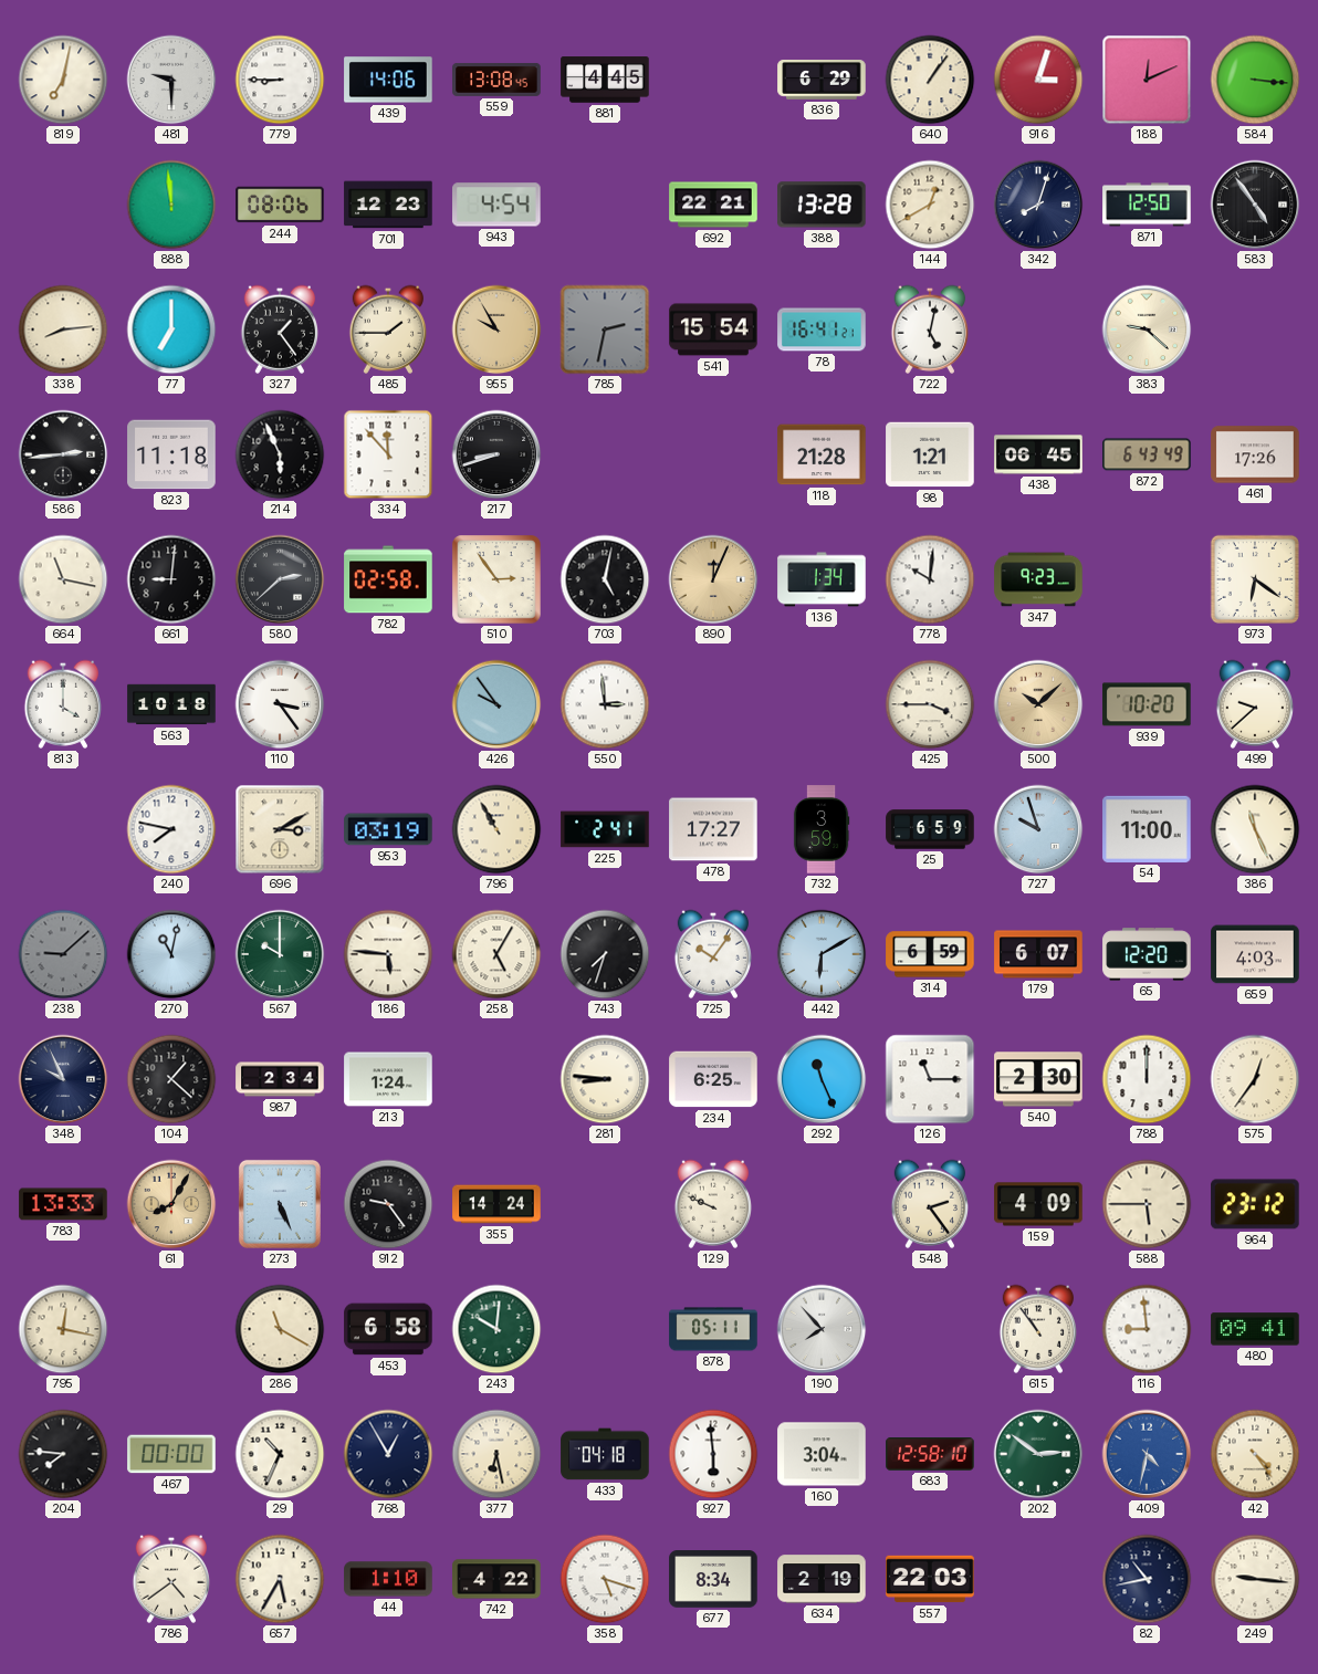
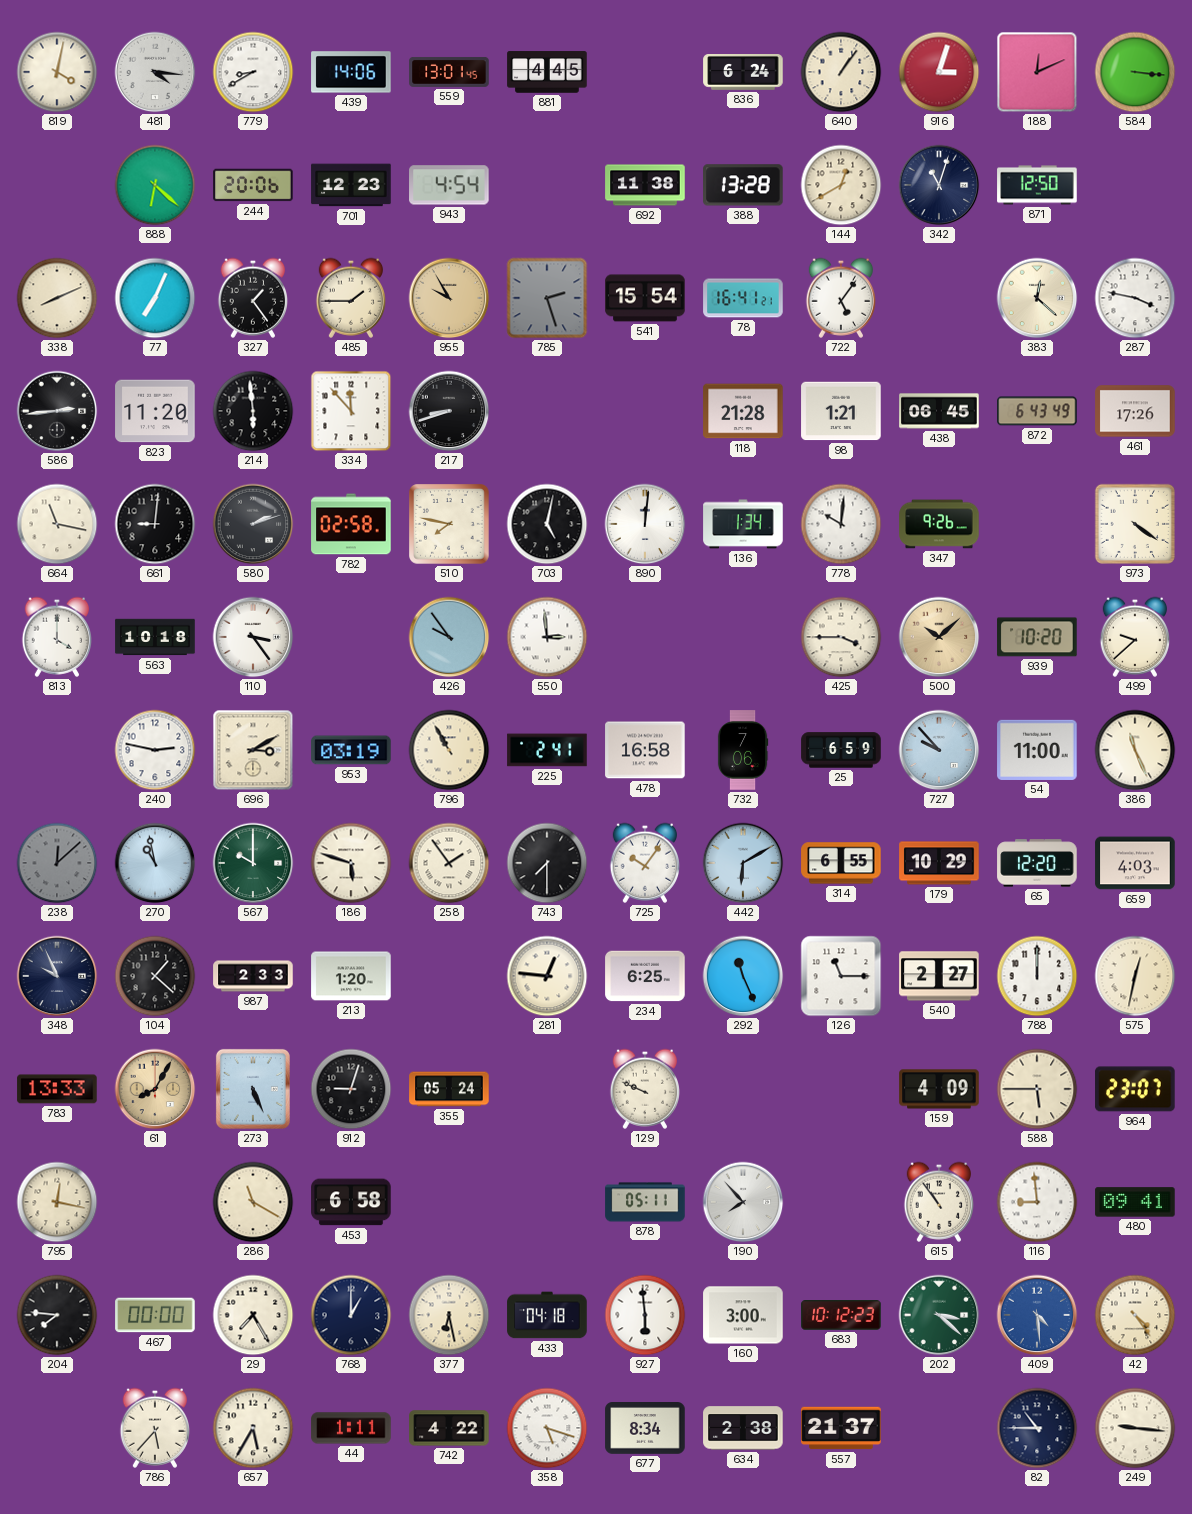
819: 7:02 -> 4:02 (57, 72)
481: 9:30 -> 4:16 (155, 72)
779: 8:45 -> 8:40 (253, 72)
559: 13:08 -> 13:01 (449, 72)
836: 6:29 -> 6:24 (743, 73)
888: 11:59 -> 6:22 (155, 185)
244: 08:06 -> 20:06 (253, 185)
692: 22:21 -> 11:38 (645, 185)
342: 8:03 -> 11:03 (939, 185)
583: 4:54 -> none (1255, 205)
338: 8:14 -> 8:11 (57, 298)
77: 7:00 -> 7:04 (155, 298)
785: 2:32 -> 2:27 (547, 298)
722: 5:02 -> 5:06 (840, 298)
383: 9:22 -> 12:22 (1037, 298)
287: none -> 3:47 (1135, 298)
823: 11:18 -> 11:20 (155, 411)
214: 5:56 -> 5:59 (253, 411)
580: 2:38 -> 2:12 (253, 524)
510: 2:54 -> 7:47 (449, 524)
890: 12:04 -> 12:01 (645, 524)
890 dial: champagne -> white (645, 524)
347: 9:23 -> 9:26 (939, 524)
973: 6:21 -> 4:21 (1135, 524)
240: 7:47 -> 2:47 (155, 750)
478: 17:27 -> 16:58 (645, 750)
732: 3:59 -> 7:06 (743, 750)
727: 9:57 -> 9:53 (939, 750)
238: 9:08 -> 12:08 (57, 863)
270: 11:02 -> 10:58 (155, 863)
186: 5:46 -> 5:48 (351, 863)
258: 5:05 -> 1:54 (449, 863)
743: 7:33 -> 7:30 (547, 863)
314: 6:59 -> 6:55 (841, 863)
179: 6:07 -> 10:29 (939, 863)
987: 2:34 -> 2:33 (253, 976)
213: 1:24 -> 1:20 (351, 976)
281: 8:46 -> 12:46 (547, 976)
540: 2:30 -> 2:27 (939, 976)
575: 12:36 -> 12:32 (1135, 976)
912: 9:24 -> 9:03 (351, 1089)
355: 14:24 -> 05:24 (449, 1089)
548: 2:24 -> none (929, 1204)
964: 23:12 -> 23:07 (1135, 1089)
243: 10:01 -> none (496, 1329)
29: 10:34 -> 7:25 (253, 1315)
768: 12:55 -> 1:00 (351, 1315)
160: 3:04 -> 3:00 (743, 1315)
683: 12:58 -> 10:12 (841, 1315)
202: 2:51 -> 3:22 (939, 1315)
409: 4:32 -> 4:29 (1037, 1315)
786: 4:39 -> 5:37 (154, 1428)
44: 1:10 -> 1:11 (351, 1428)
634: 2:19 -> 2:38 (743, 1428)
557: 22:03 -> 21:37 (841, 1428)
82: 10:43 -> 10:45 (1037, 1428)
